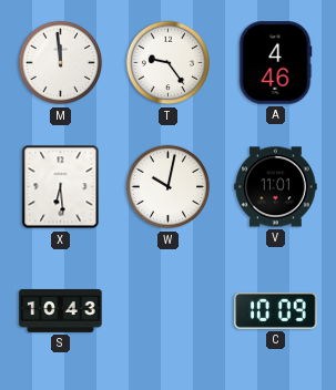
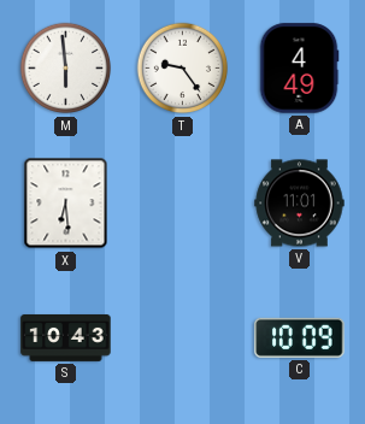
M: 11:59 -> 5:59 (66, 69)
A: 4:46 -> 4:49 (299, 69)
W: 10:02 -> none (169, 187)
